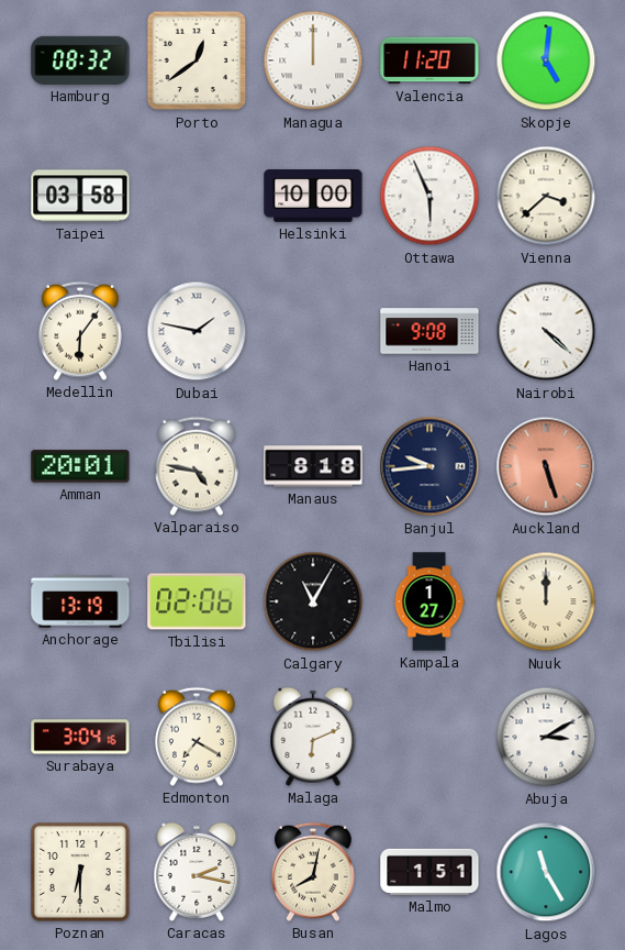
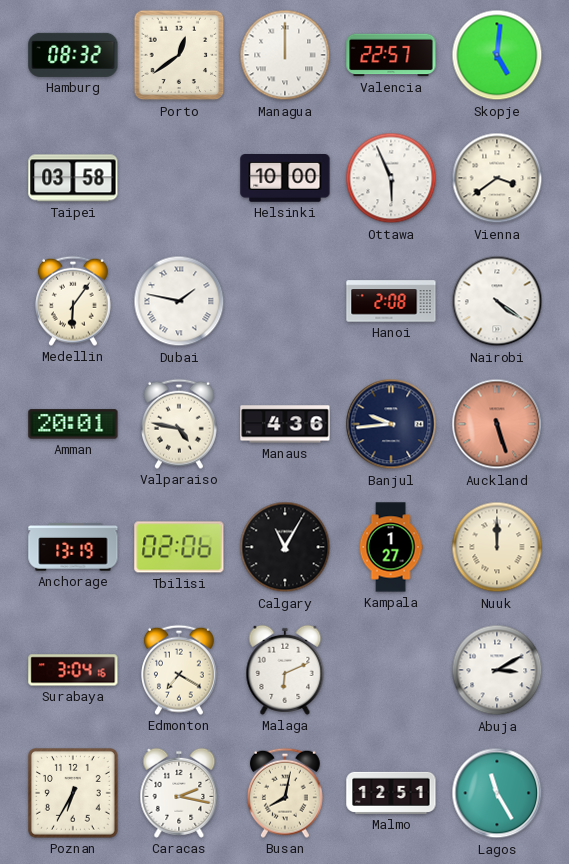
Valencia: 11:20 -> 22:57 (391, 55)
Vienna: 3:38 -> 3:39 (497, 178)
Hanoi: 9:08 -> 2:08 (391, 301)
Nairobi: 4:22 -> 4:21 (497, 301)
Manaus: 8:18 -> 4:36 (285, 424)
Poznan: 6:30 -> 6:35 (74, 794)
Malmo: 1:51 -> 12:51 (391, 793)
